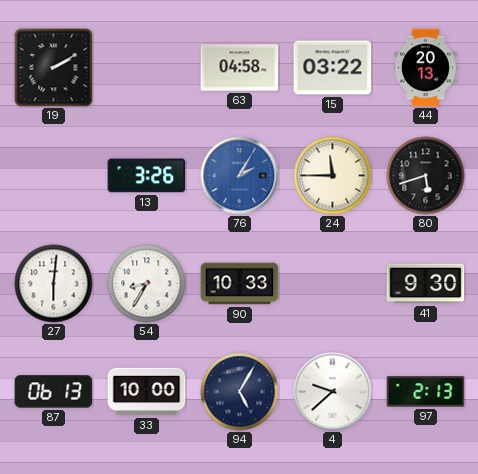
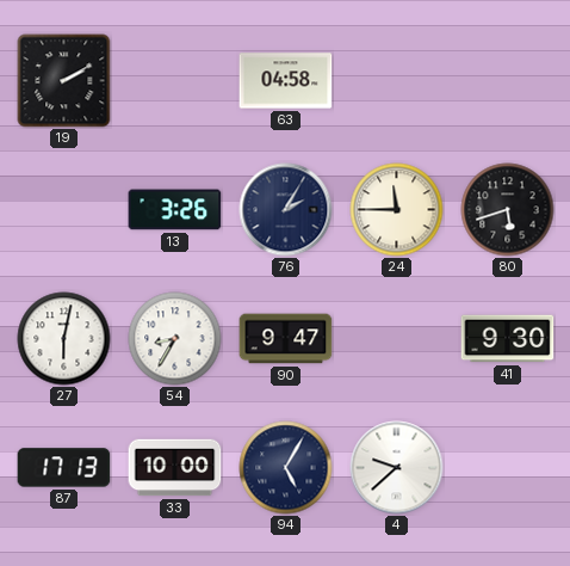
15: 03:22 -> none (333, 68)
44: 20:13 -> none (425, 68)
76 dial: blue -> navy (286, 210)
27: 6:01 -> 6:02 (64, 339)
90: 10:33 -> 9:47 (286, 339)
87: 06:13 -> 17:13 (64, 468)
97: 2:13 -> none (426, 392)
